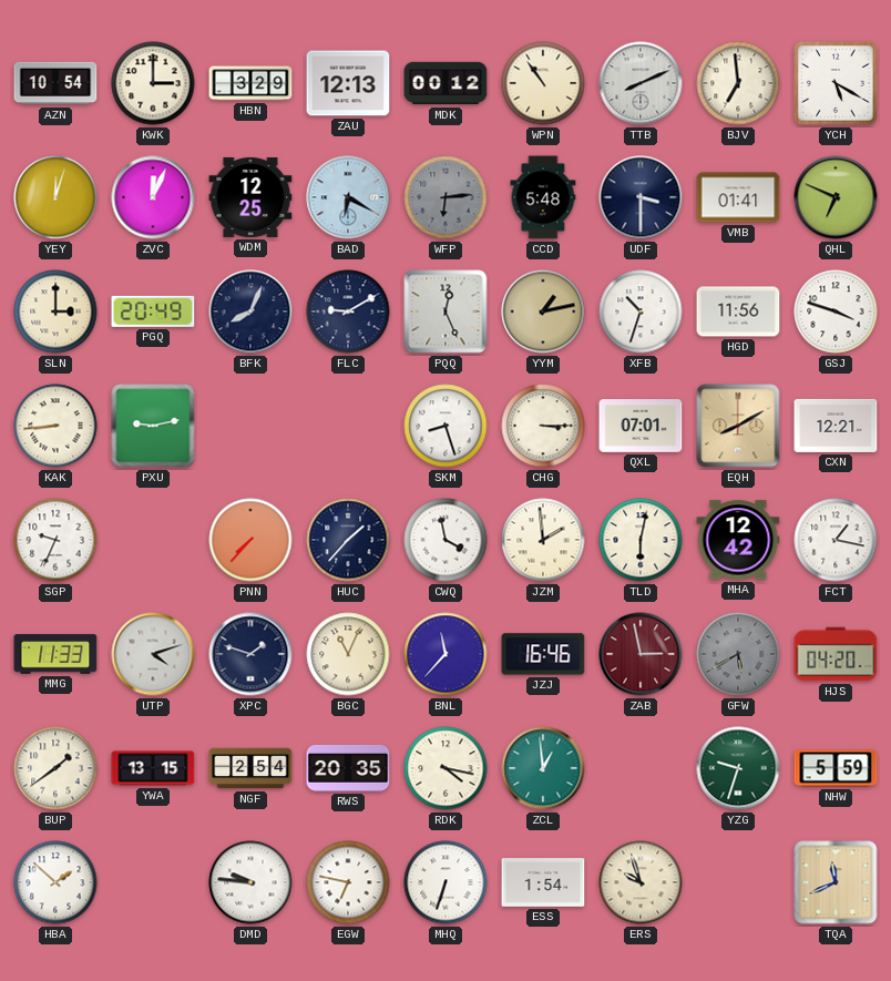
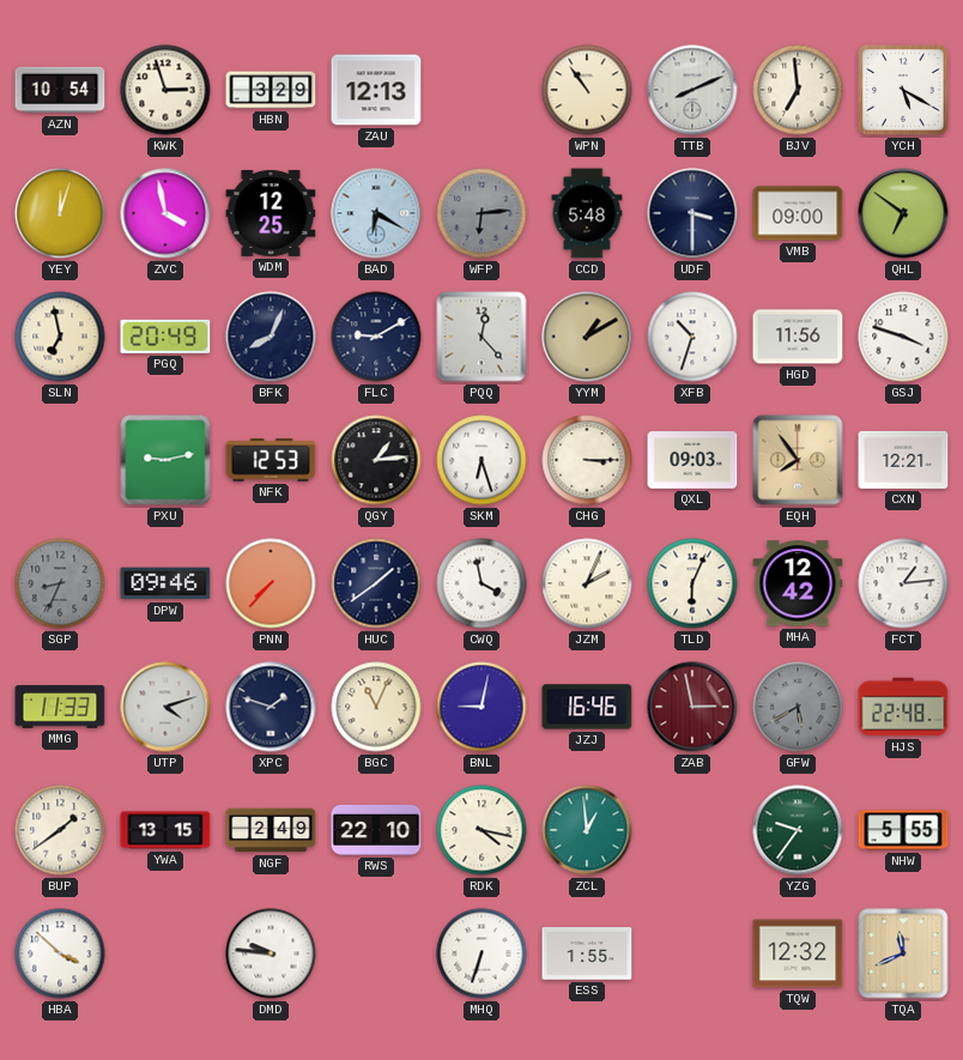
KWK: 3:00 -> 2:57 (165, 90)
MDK: 00:12 -> none (445, 83)
ZVC: 12:04 -> 3:58 (165, 213)
VMB: 01:41 -> 09:00 (798, 213)
QHL: 6:49 -> 6:51 (903, 213)
SLN: 3:00 -> 6:58 (60, 337)
PQQ: 12:26 -> 12:23 (481, 337)
YYM: 1:13 -> 1:10 (587, 337)
KAK: 8:44 -> none (55, 426)
NFK: none -> 12:53 (271, 460)
QGY: none -> 1:14 (376, 460)
SKM: 8:27 -> 6:27 (481, 460)
QXL: 07:01 -> 09:03 (692, 460)
EQH: 8:10 -> 7:54 (798, 460)
SGP: 9:34 -> 8:34 (60, 583)
SGP dial: white -> grey (60, 583)
DPW: none -> 09:46 (165, 583)
HUC: 1:37 -> 1:39 (376, 583)
JZM: 1:59 -> 2:04 (587, 583)
TLD: 6:02 -> 6:04 (692, 583)
FCT: 1:17 -> 1:14 (903, 583)
BNL: 11:37 -> 9:02 (481, 707)
HJS: 04:20 -> 22:48 (903, 707)
NGF: 2:54 -> 2:49 (271, 830)
RWS: 20:35 -> 22:10 (376, 830)
YZG: 9:33 -> 9:36 (798, 830)
NHW: 5:59 -> 5:55 (903, 830)
HBA: 1:52 -> 3:52 (60, 953)
EGW: 6:47 -> none (348, 882)
ESS: 1:54 -> 1:55 (587, 953)
ERS: 9:57 -> none (641, 882)
TQW: none -> 12:32 (798, 953)
